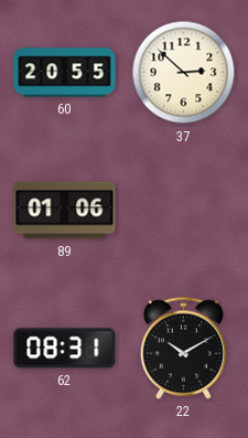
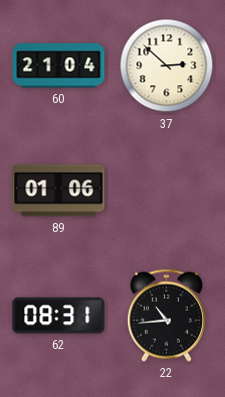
60: 20:55 -> 21:04 (59, 66)
22: 10:10 -> 10:44 (166, 315)
